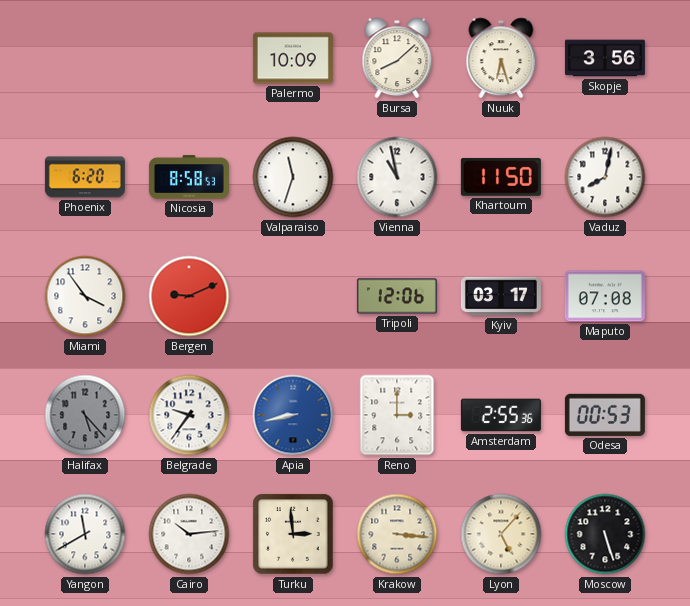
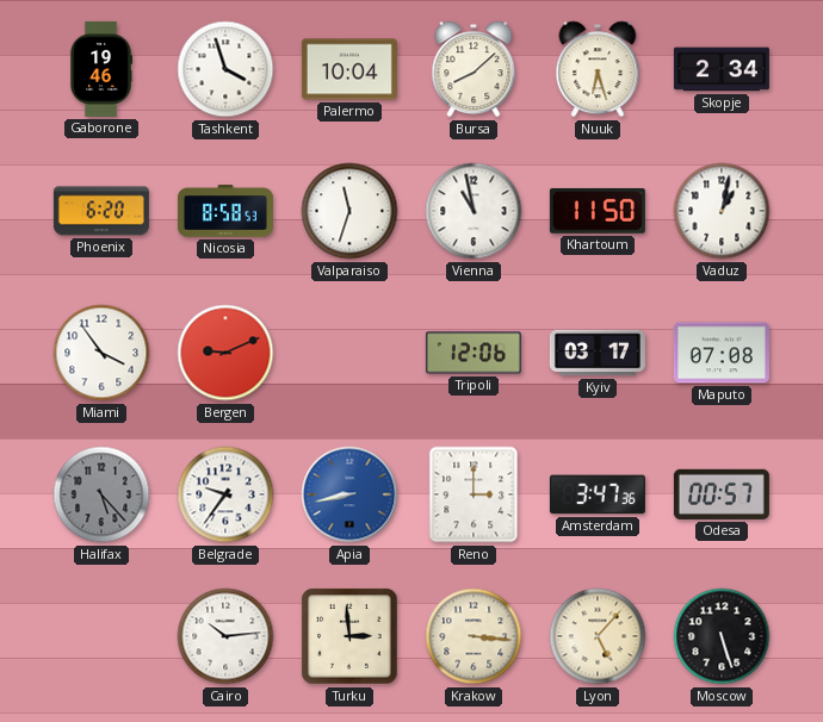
Gaborone: none -> 19:46 (100, 69)
Tashkent: none -> 3:57 (225, 69)
Palermo: 10:09 -> 10:04 (349, 69)
Skopje: 3:56 -> 2:34 (722, 69)
Vaduz: 8:02 -> 1:02 (722, 211)
Amsterdam: 2:55 -> 3:47 (598, 494)
Odesa: 00:53 -> 00:57 (722, 494)
Yangon: 11:40 -> none (85, 534)
